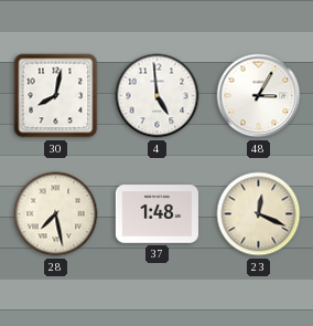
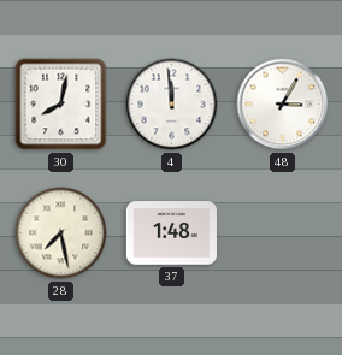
4: 4:59 -> 11:59 (172, 105)
23: 12:19 -> none (259, 214)
